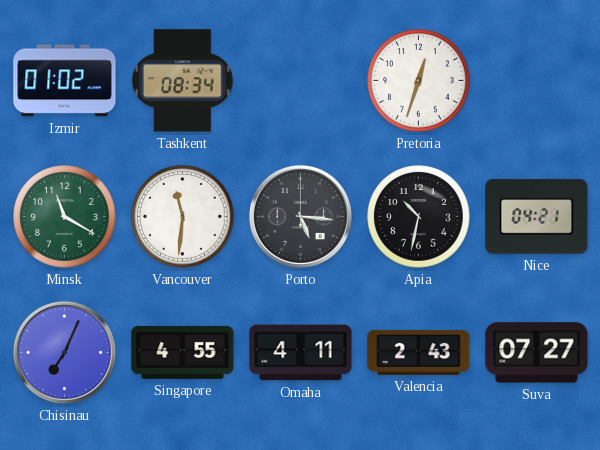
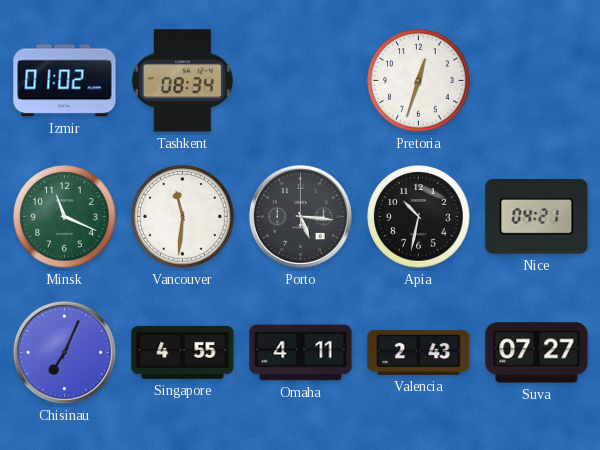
Minsk: 11:20 -> 11:19 (65, 217)
